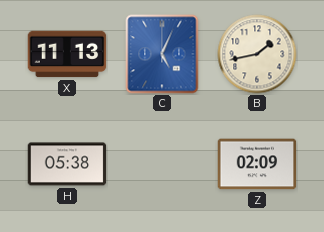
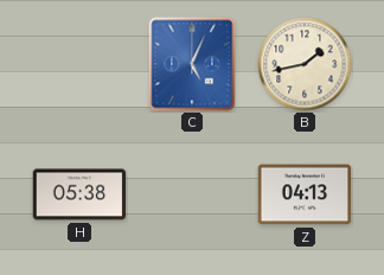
X: 11:13 -> none (67, 54)
Z: 02:09 -> 04:13 (305, 194)
